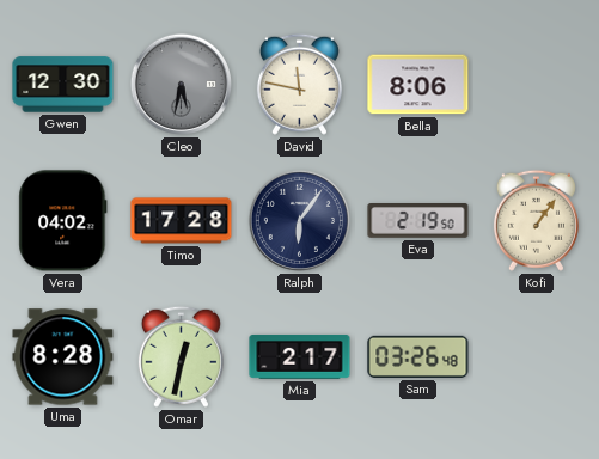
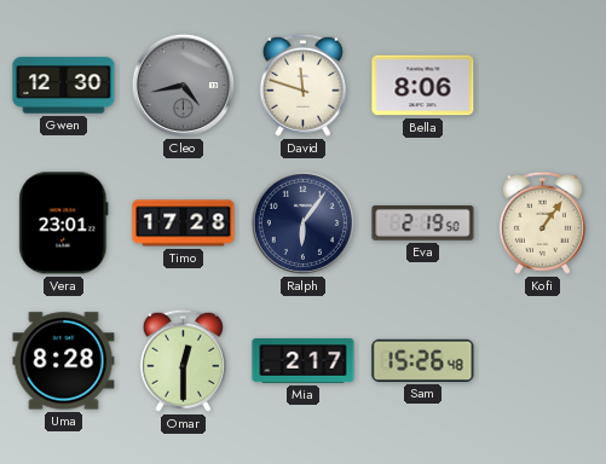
Cleo: 5:32 -> 4:43 (183, 85)
David: 11:47 -> 11:48 (302, 85)
Vera: 04:02 -> 23:01 (64, 224)
Omar: 12:32 -> 12:30 (183, 360)
Sam: 03:26 -> 15:26 (423, 360)
